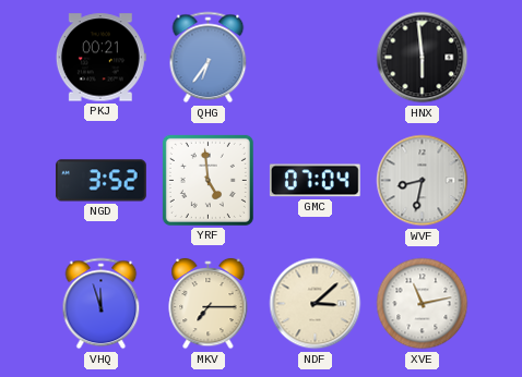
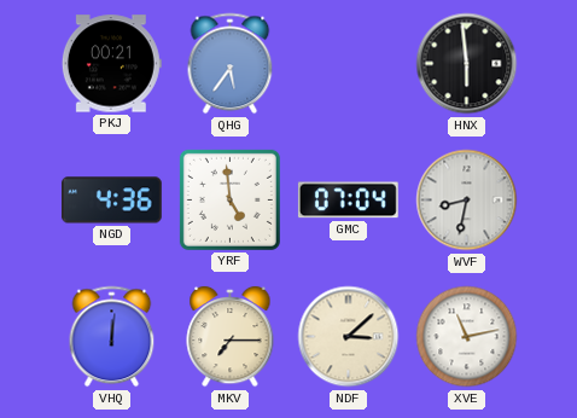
QHG: 6:36 -> 5:36 (231, 64)
NGD: 3:52 -> 4:36 (111, 201)
VHQ: 11:57 -> 12:01 (112, 337)
